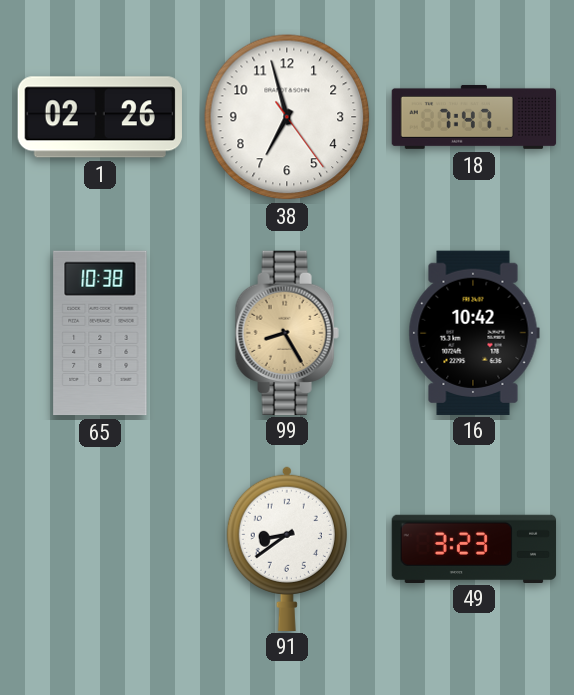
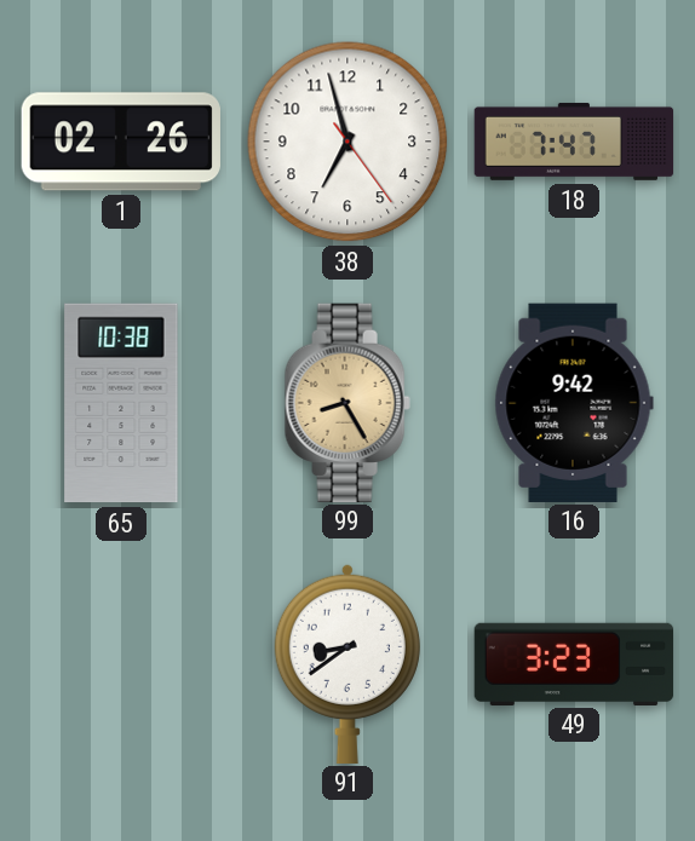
16: 10:42 -> 9:42 (574, 402)
